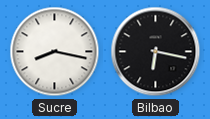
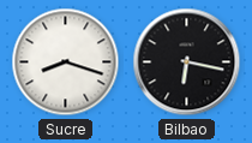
Sucre: 8:17 -> 8:18 (66, 62)
